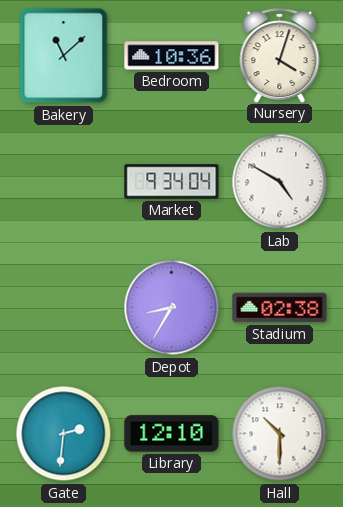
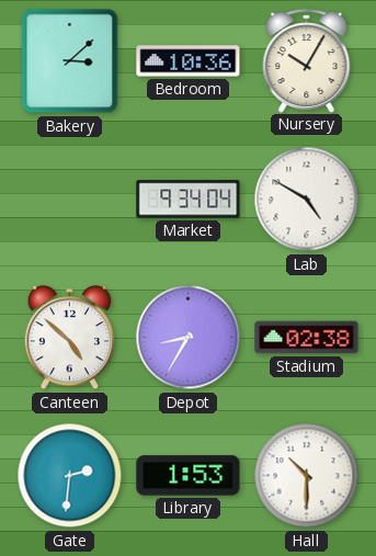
Bakery: 11:08 -> 3:08 (70, 61)
Nursery: 4:03 -> 10:05 (307, 60)
Canteen: none -> 4:52 (69, 338)
Library: 12:10 -> 1:53 (189, 476)
